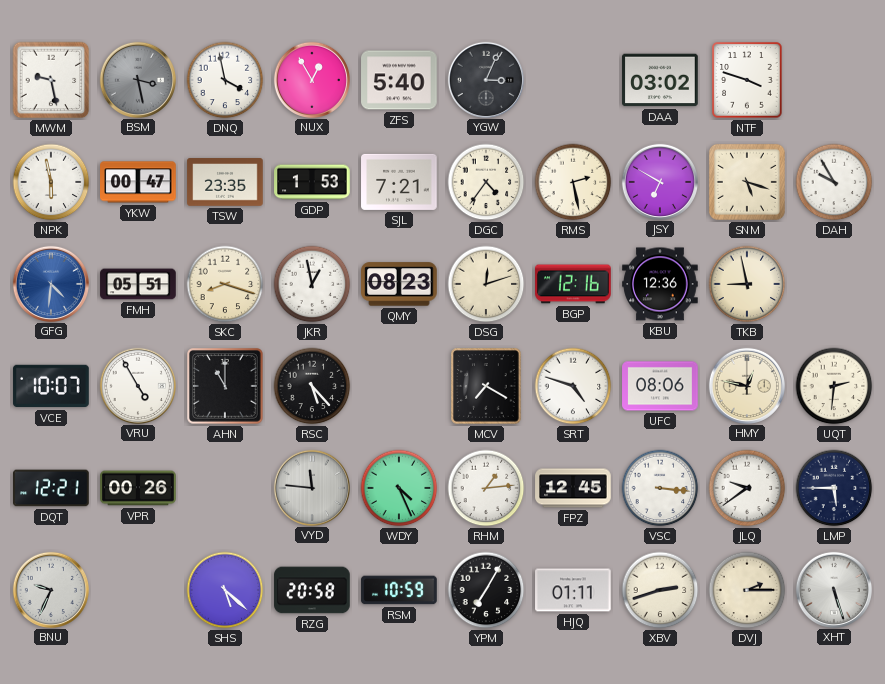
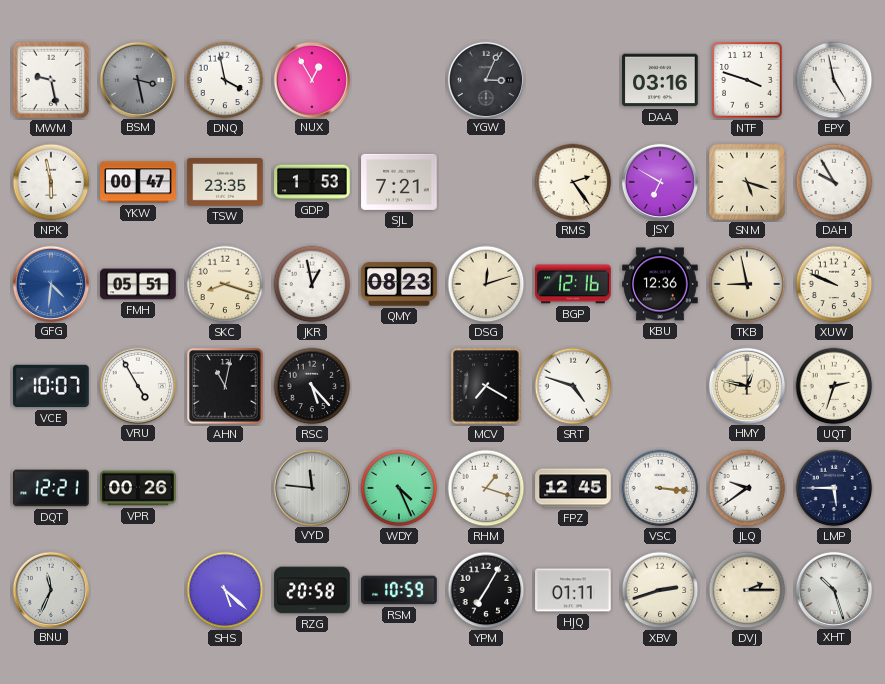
ZFS: 5:40 -> none (399, 80)
DAA: 03:02 -> 03:16 (660, 80)
EPY: none -> 4:58 (834, 80)
DGC: 4:36 -> none (486, 182)
RMS: 2:28 -> 2:24 (573, 182)
XUW: none -> 9:49 (834, 284)
AHN: 11:00 -> 11:02 (226, 387)
UFC: 08:06 -> none (660, 386)
UQT: 2:31 -> 2:33 (834, 386)
RHM: 1:14 -> 1:18 (486, 488)
BNU: 9:34 -> 11:34 (50, 589)
XHT: 5:27 -> 10:27 (833, 589)
